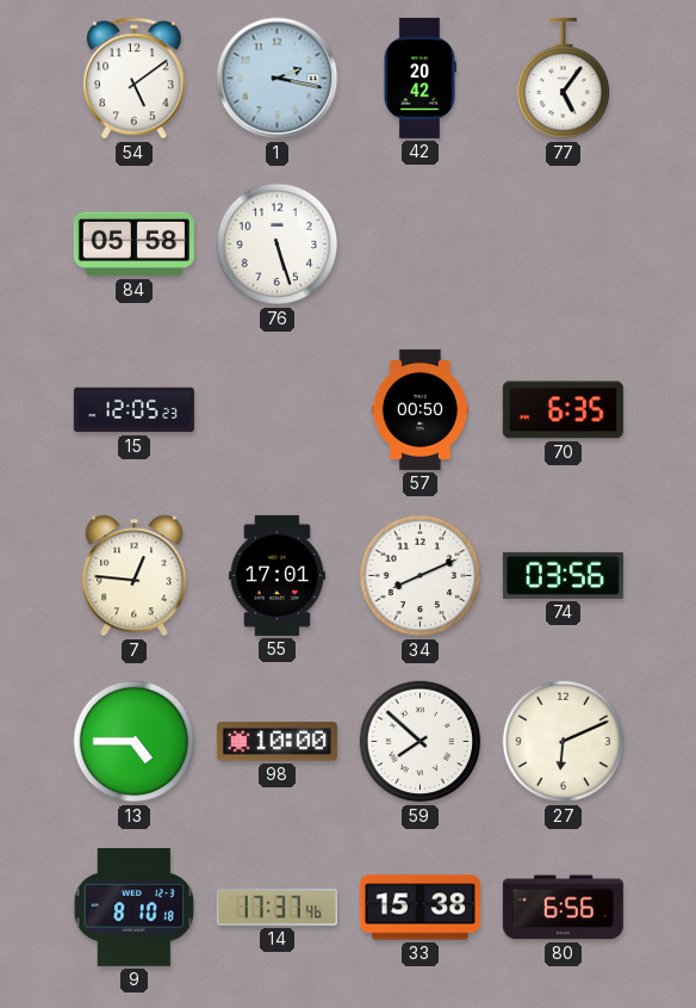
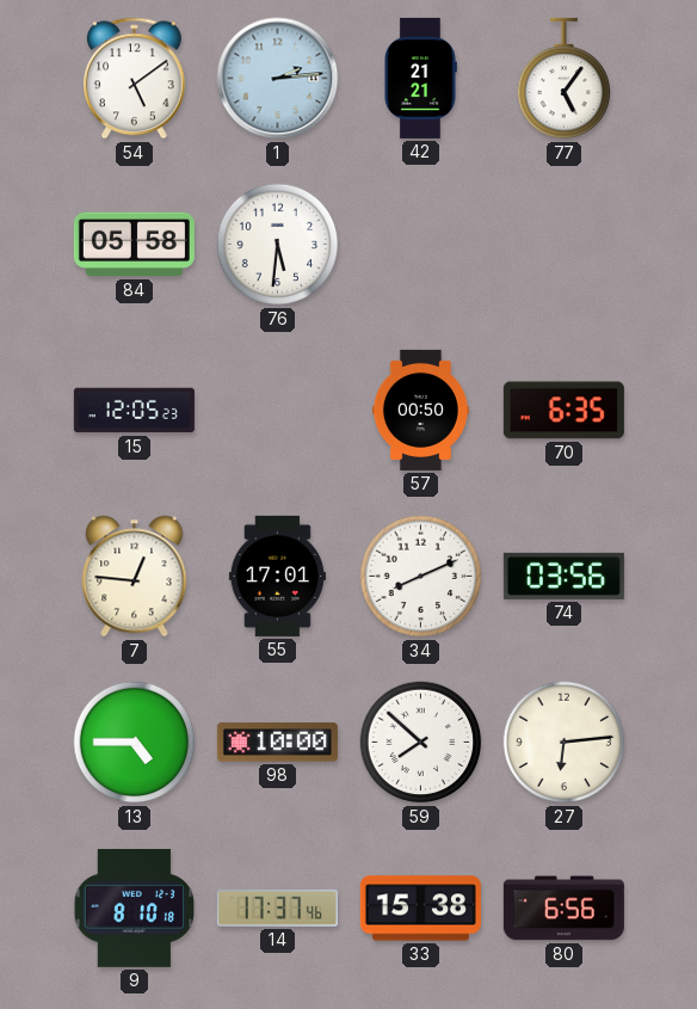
1: 2:17 -> 2:14 (278, 79)
42: 20:42 -> 21:21 (421, 78)
76: 5:27 -> 5:31 (278, 245)
27: 6:11 -> 6:14 (565, 743)
